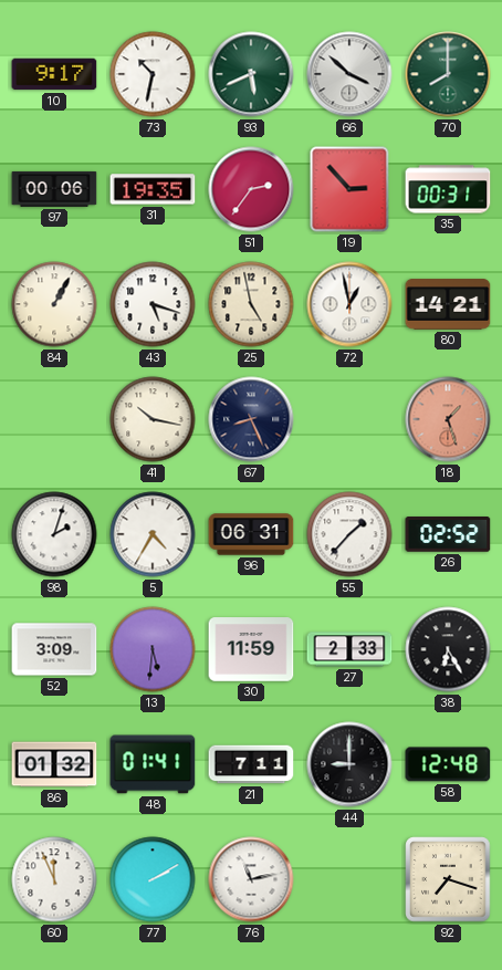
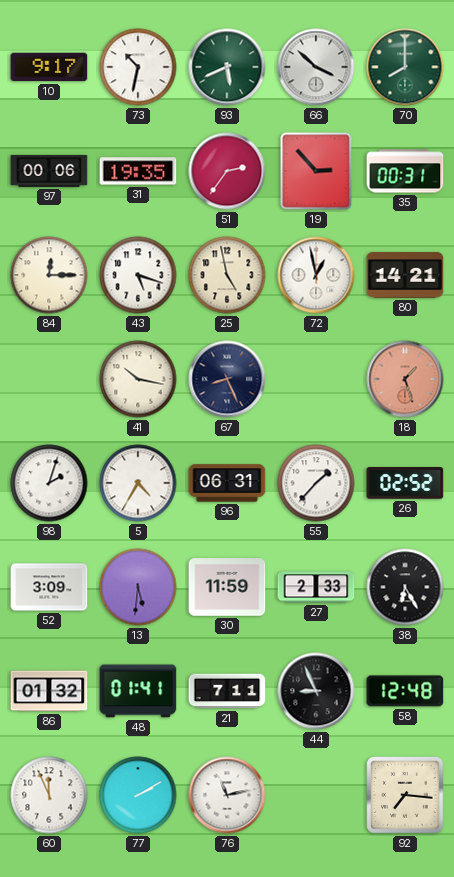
84: 1:05 -> 12:15 (49, 275)
44: 9:00 -> 8:56 (316, 691)
92: 7:18 -> 7:16 (405, 795)
